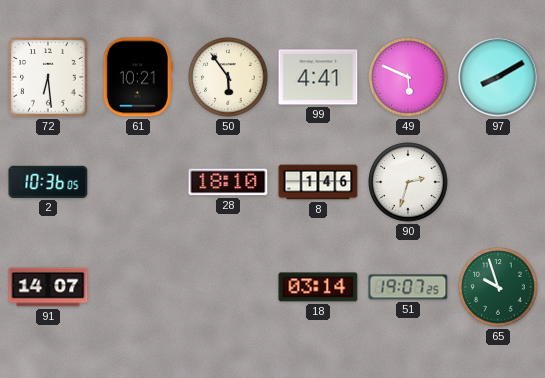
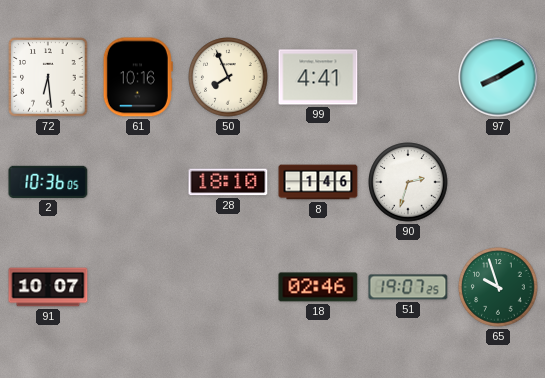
61: 10:21 -> 10:16 (138, 77)
50: 5:54 -> 7:56 (228, 77)
49: 5:49 -> none (408, 77)
91: 14:07 -> 10:07 (48, 287)
18: 03:14 -> 02:46 (318, 287)
